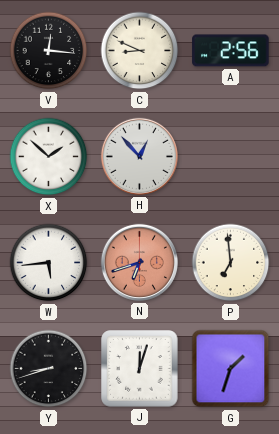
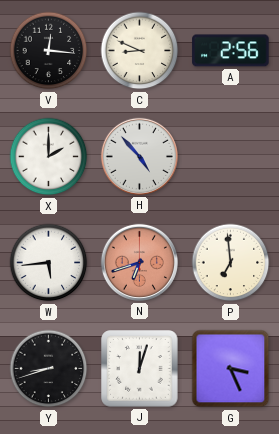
X: 1:52 -> 2:00 (49, 157)
H: 12:53 -> 4:53 (139, 156)
G: 1:33 -> 3:26 (231, 369)
